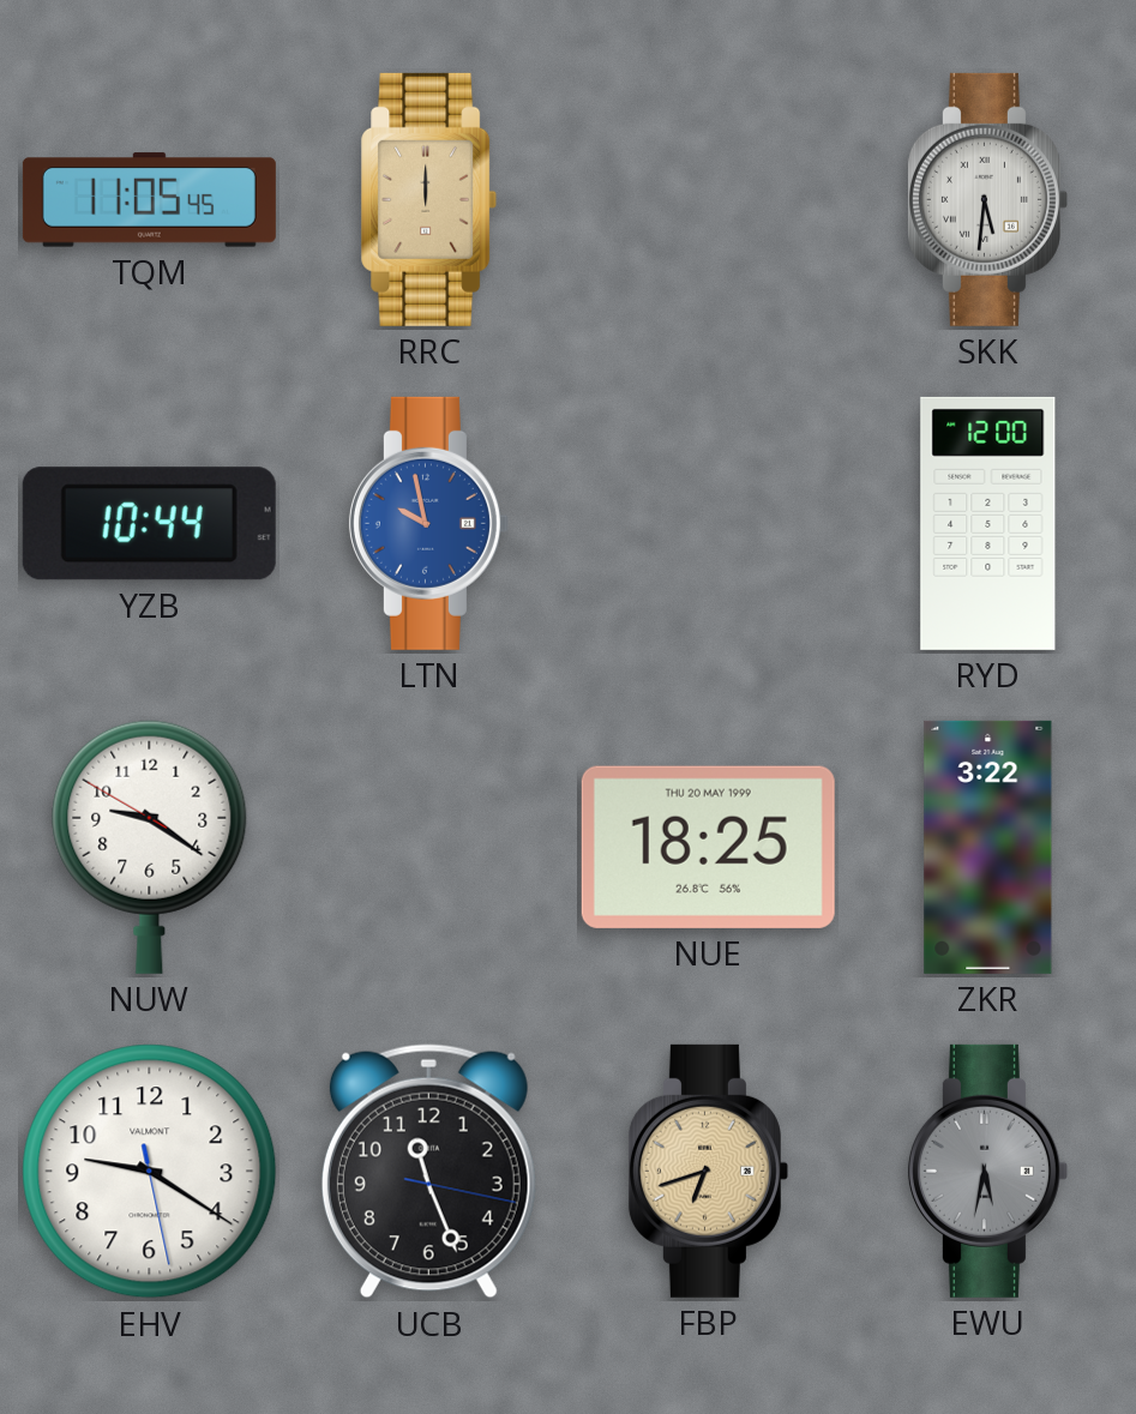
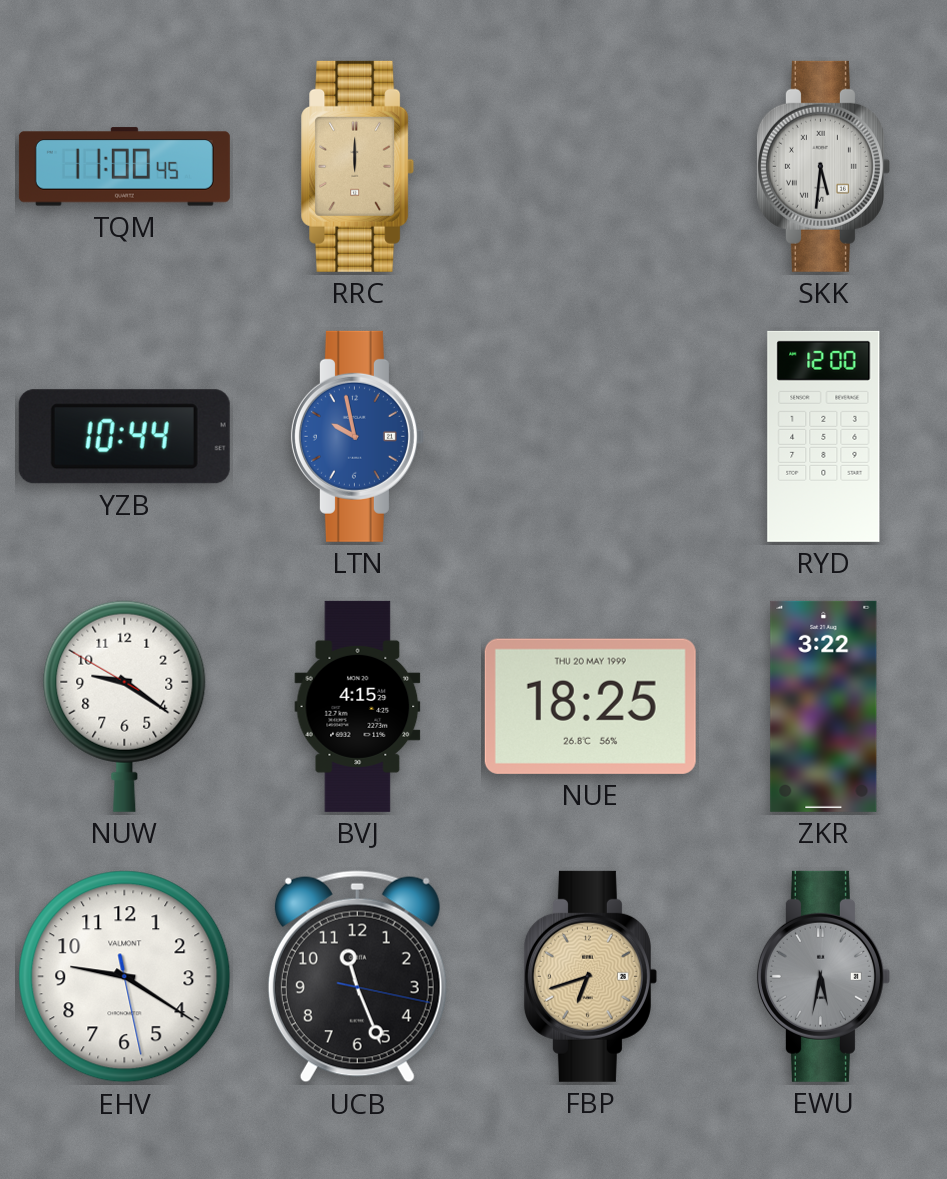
TQM: 11:05 -> 11:00 (124, 167)
BVJ: none -> 4:15 (358, 706)
